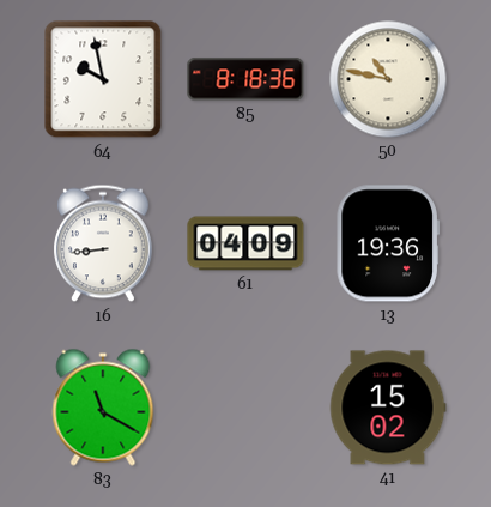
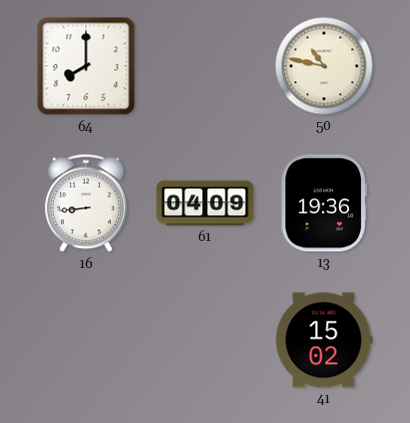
64: 9:58 -> 8:00 (86, 66)
85: 8:18 -> none (245, 79)
83: 11:20 -> none (103, 408)
